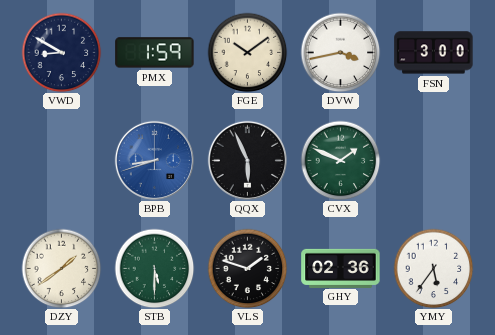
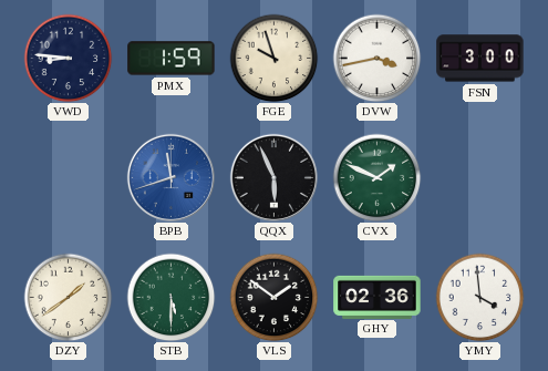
VWD: 8:50 -> 8:46 (68, 58)
FGE: 10:09 -> 9:57 (273, 58)
BPB: 8:42 -> 11:42 (170, 177)
VLS: 1:48 -> 1:51 (273, 297)
YMY: 5:36 -> 3:59 (479, 297)
